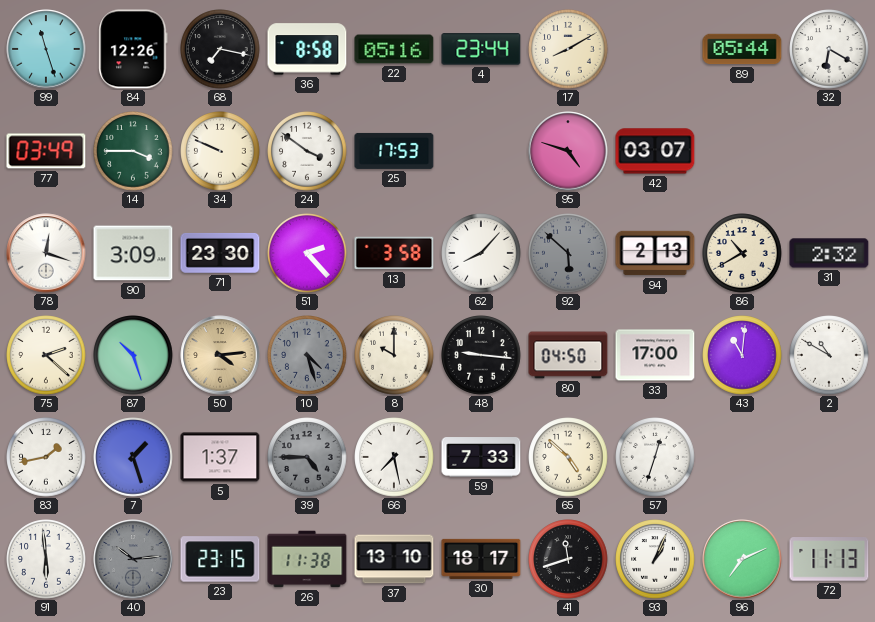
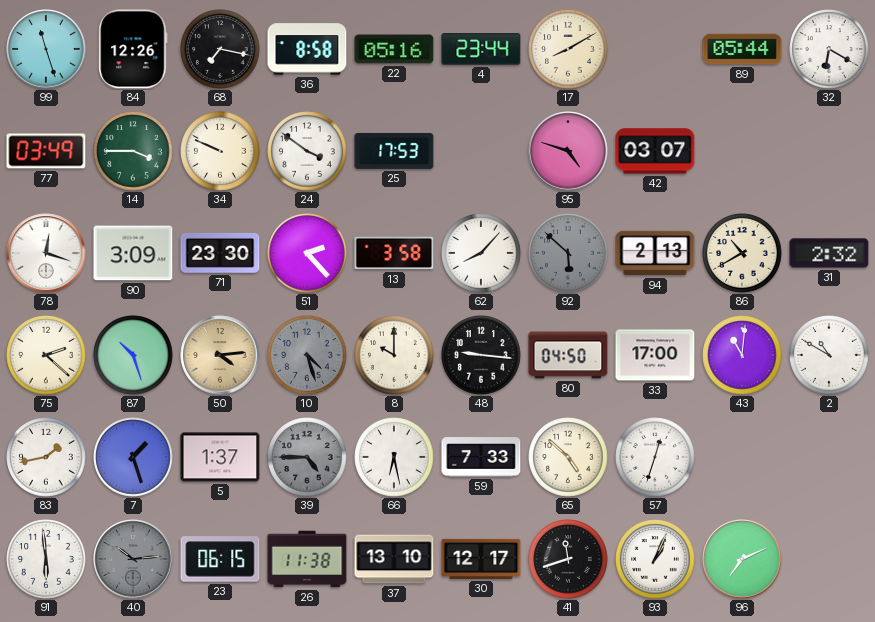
66: 7:28 -> 6:28 (394, 457)
23: 23:15 -> 06:15 (220, 559)
30: 18:17 -> 12:17 (481, 559)
72: 11:13 -> none (829, 559)
